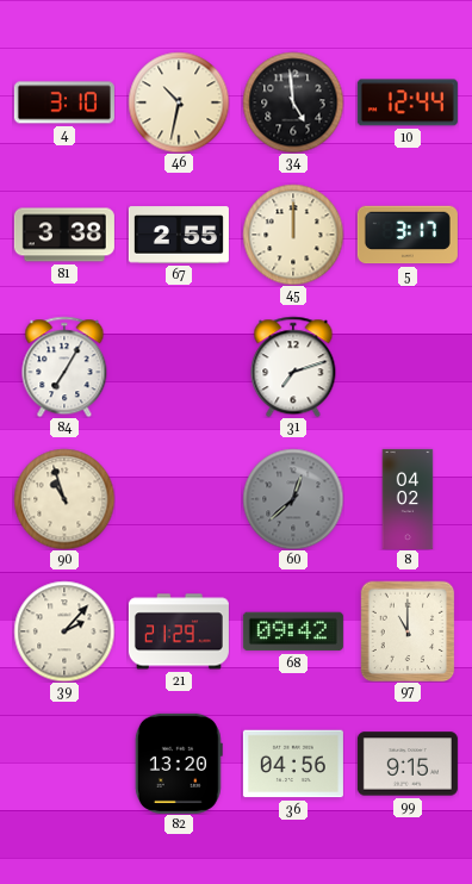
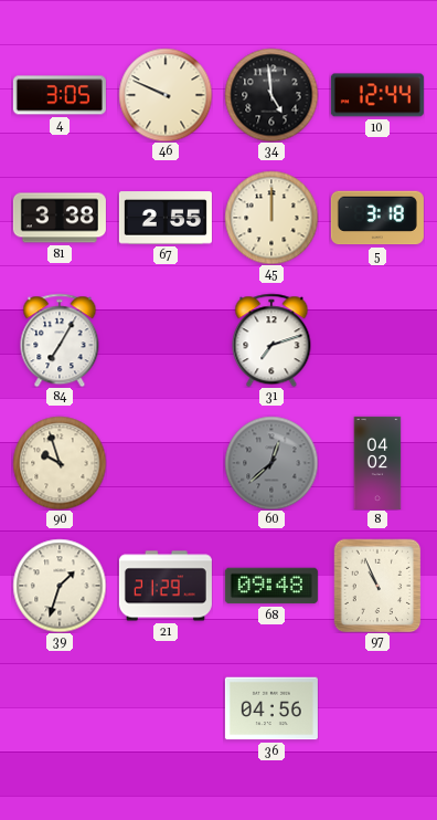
4: 3:10 -> 3:05 (60, 95)
46: 10:32 -> 9:49 (166, 95)
5: 3:17 -> 3:18 (377, 218)
90: 10:57 -> 9:57 (60, 463)
39: 2:07 -> 1:33 (60, 586)
68: 09:42 -> 09:48 (271, 586)
97: 11:00 -> 10:56 (377, 586)
82: 13:20 -> none (179, 764)
99: 9:15 -> none (408, 764)
